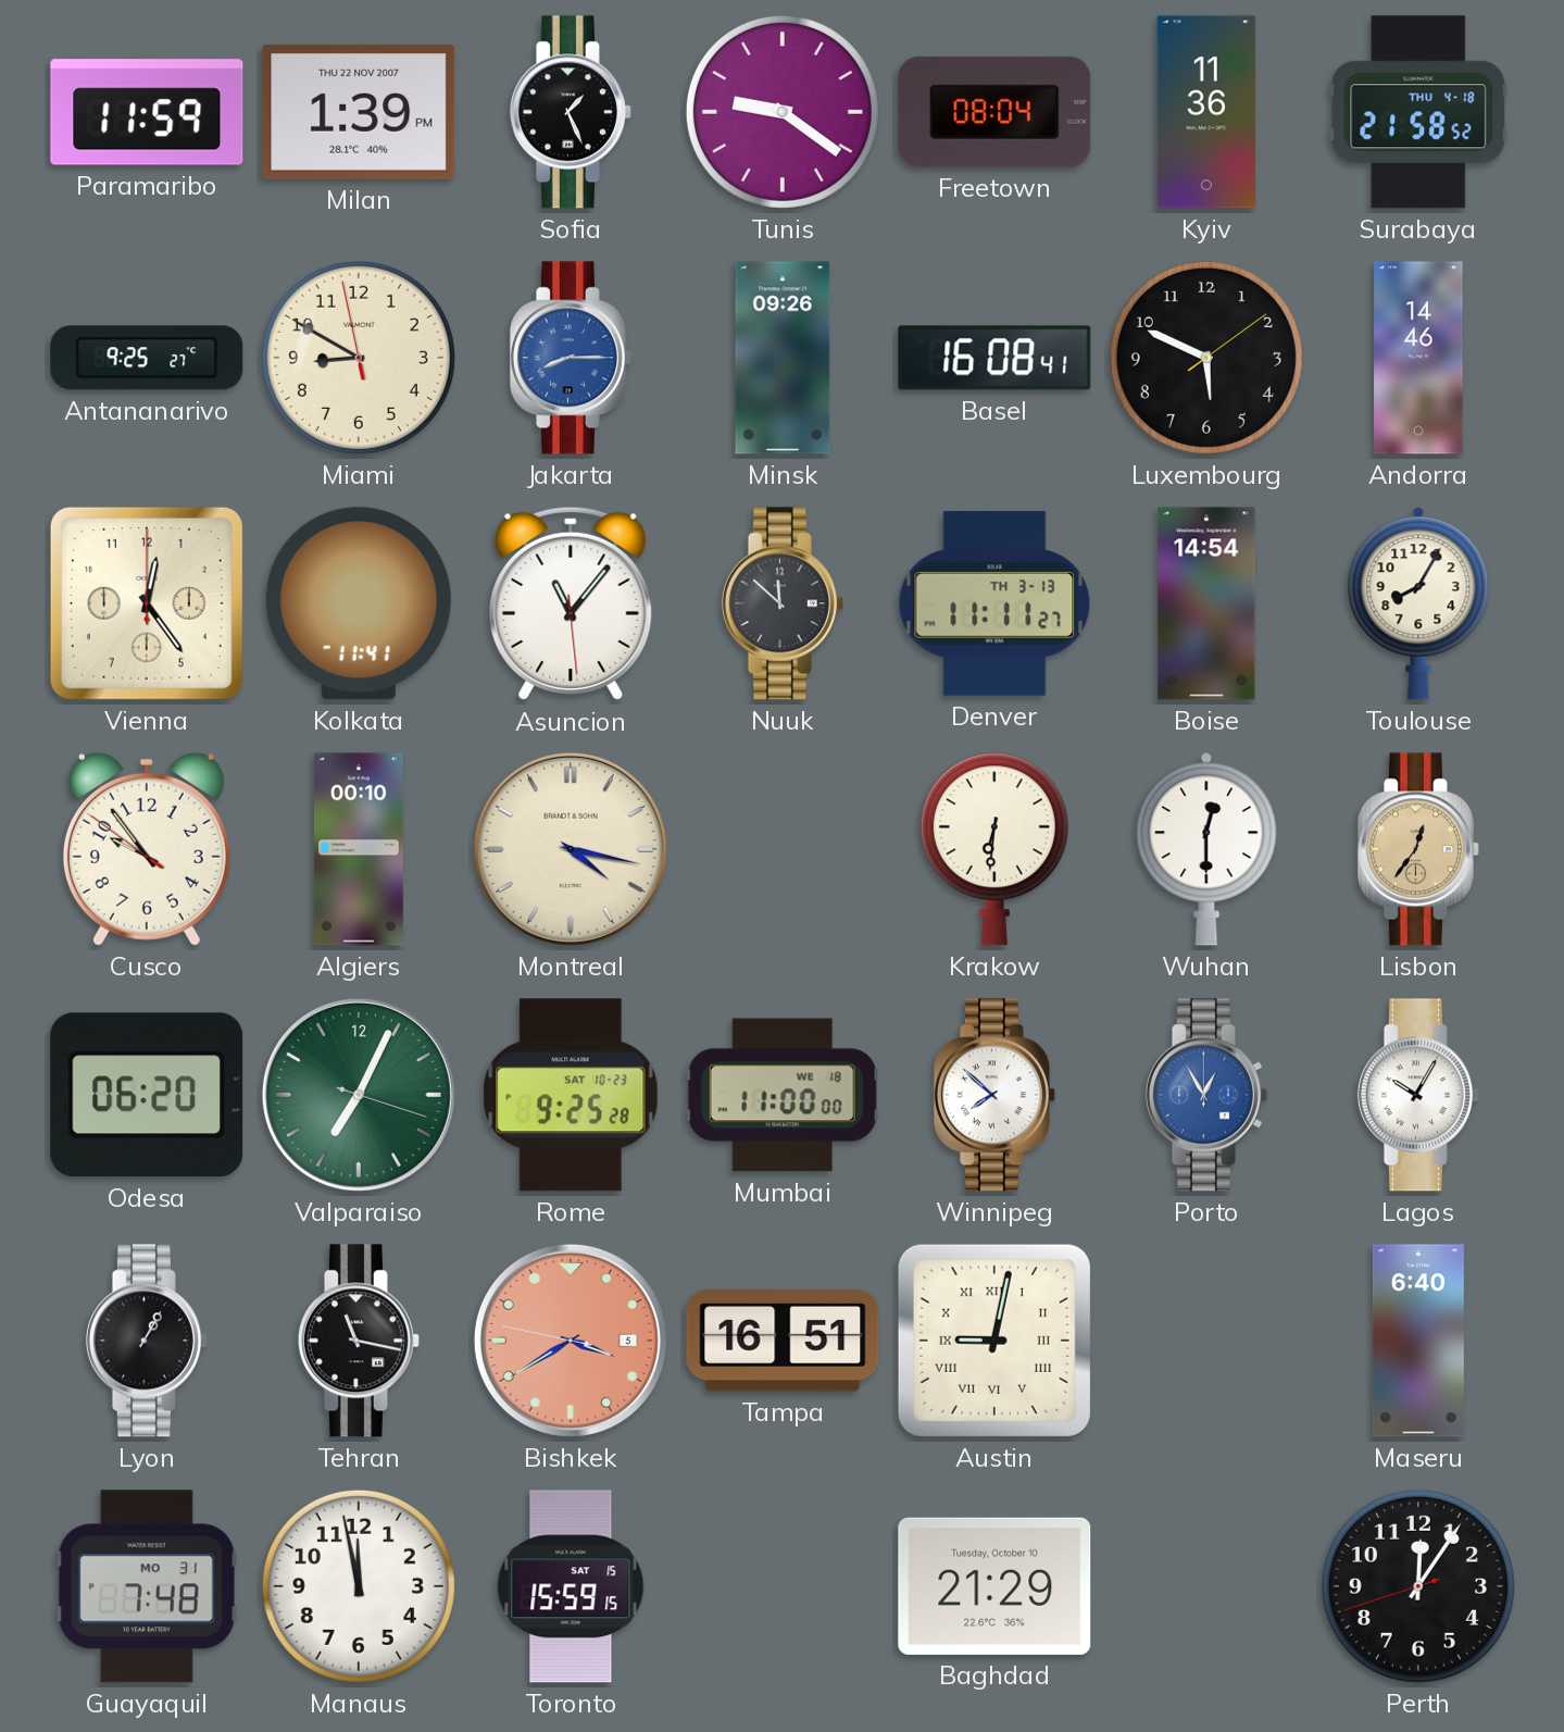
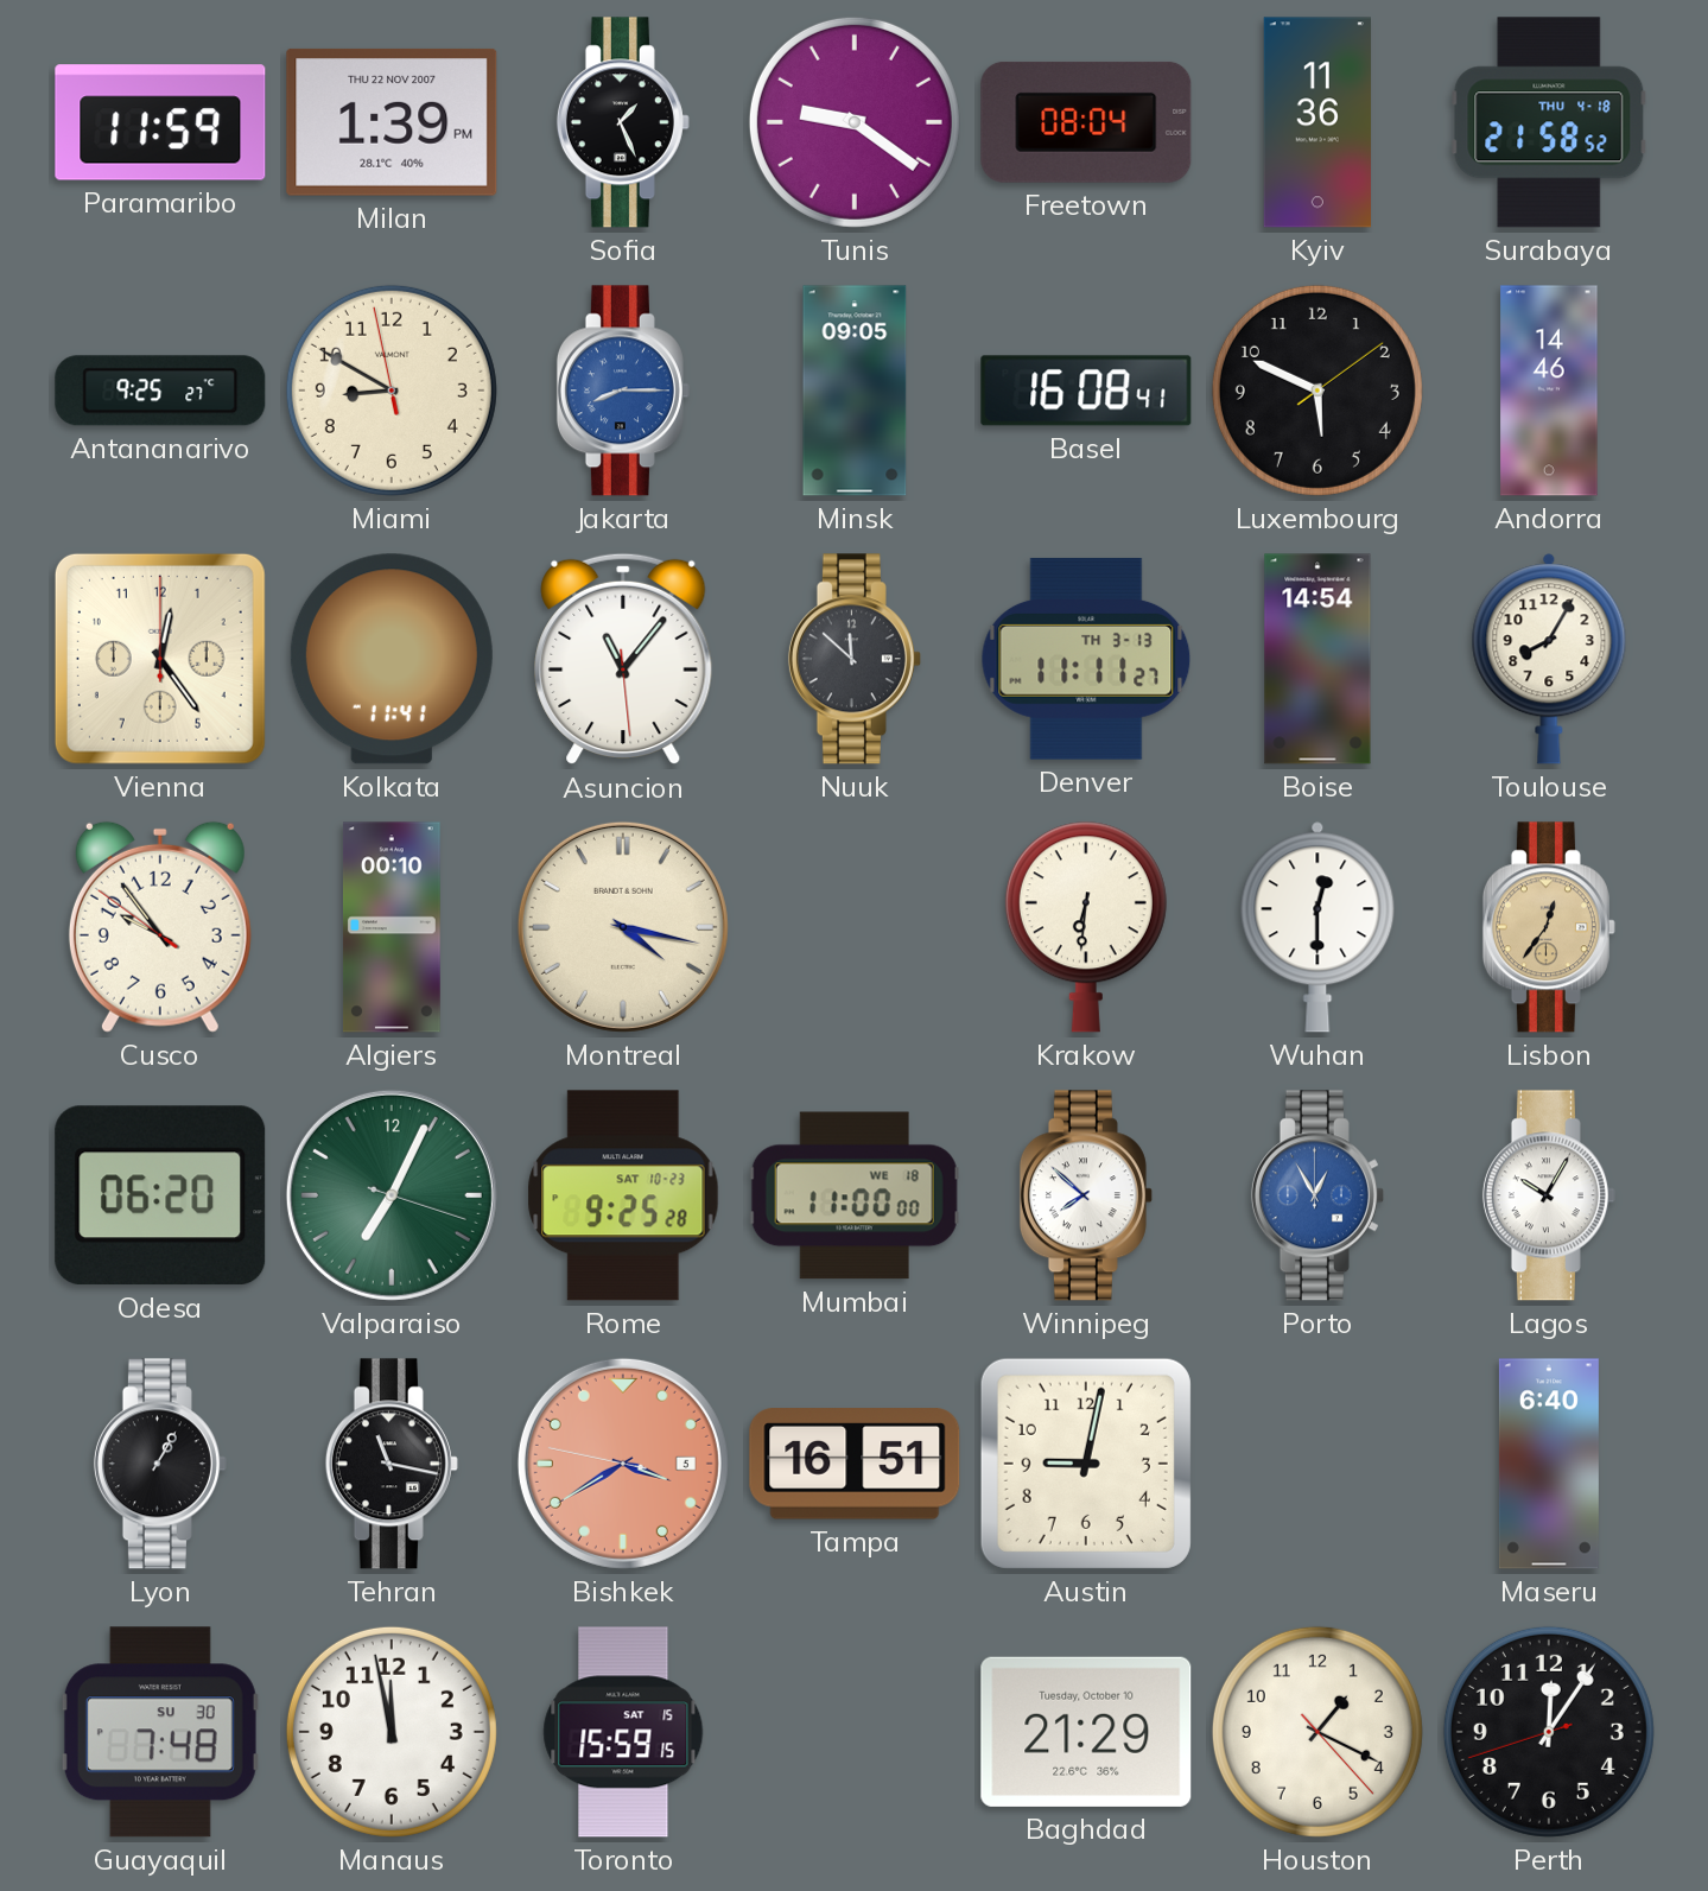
Minsk: 09:26 -> 09:05 (855, 391)
Austin numerals: Roman -> Arabic (1086, 1464)
Guayaquil date: MO 31 -> SU 30 (160, 1732)
Houston: none -> 1:19 (1317, 1732)
